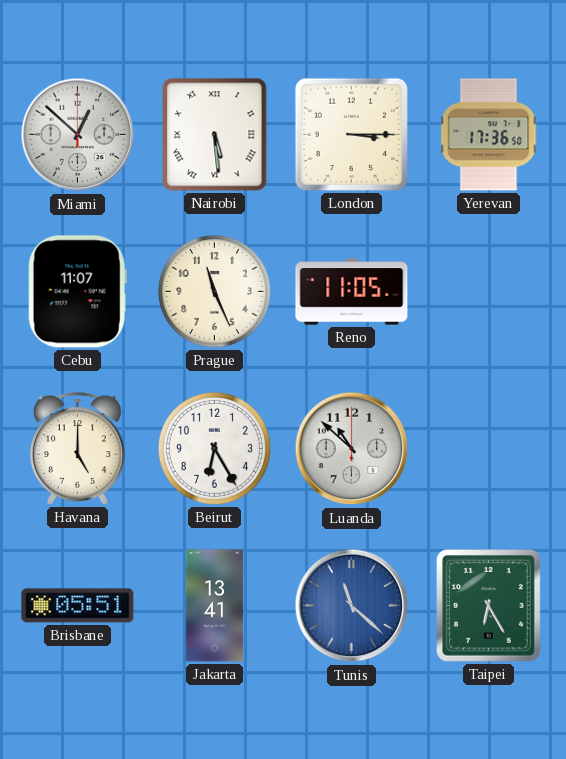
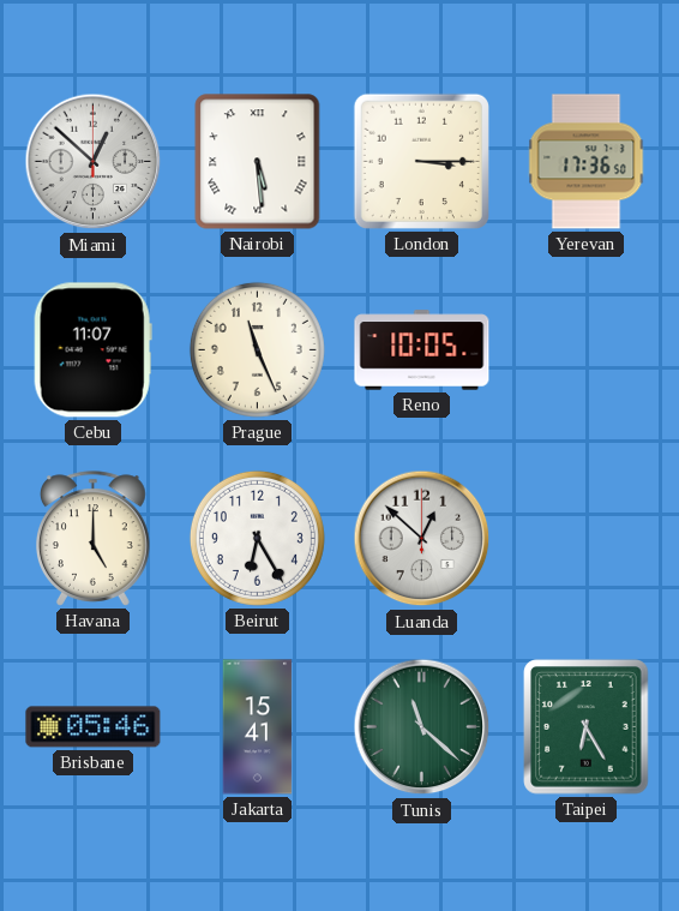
Reno: 11:05 -> 10:05 (422, 350)
Luanda: 10:52 -> 12:52 (422, 539)
Brisbane: 05:51 -> 05:46 (94, 727)
Jakarta: 13:41 -> 15:41 (258, 727)
Tunis dial: blue -> green (422, 727)
